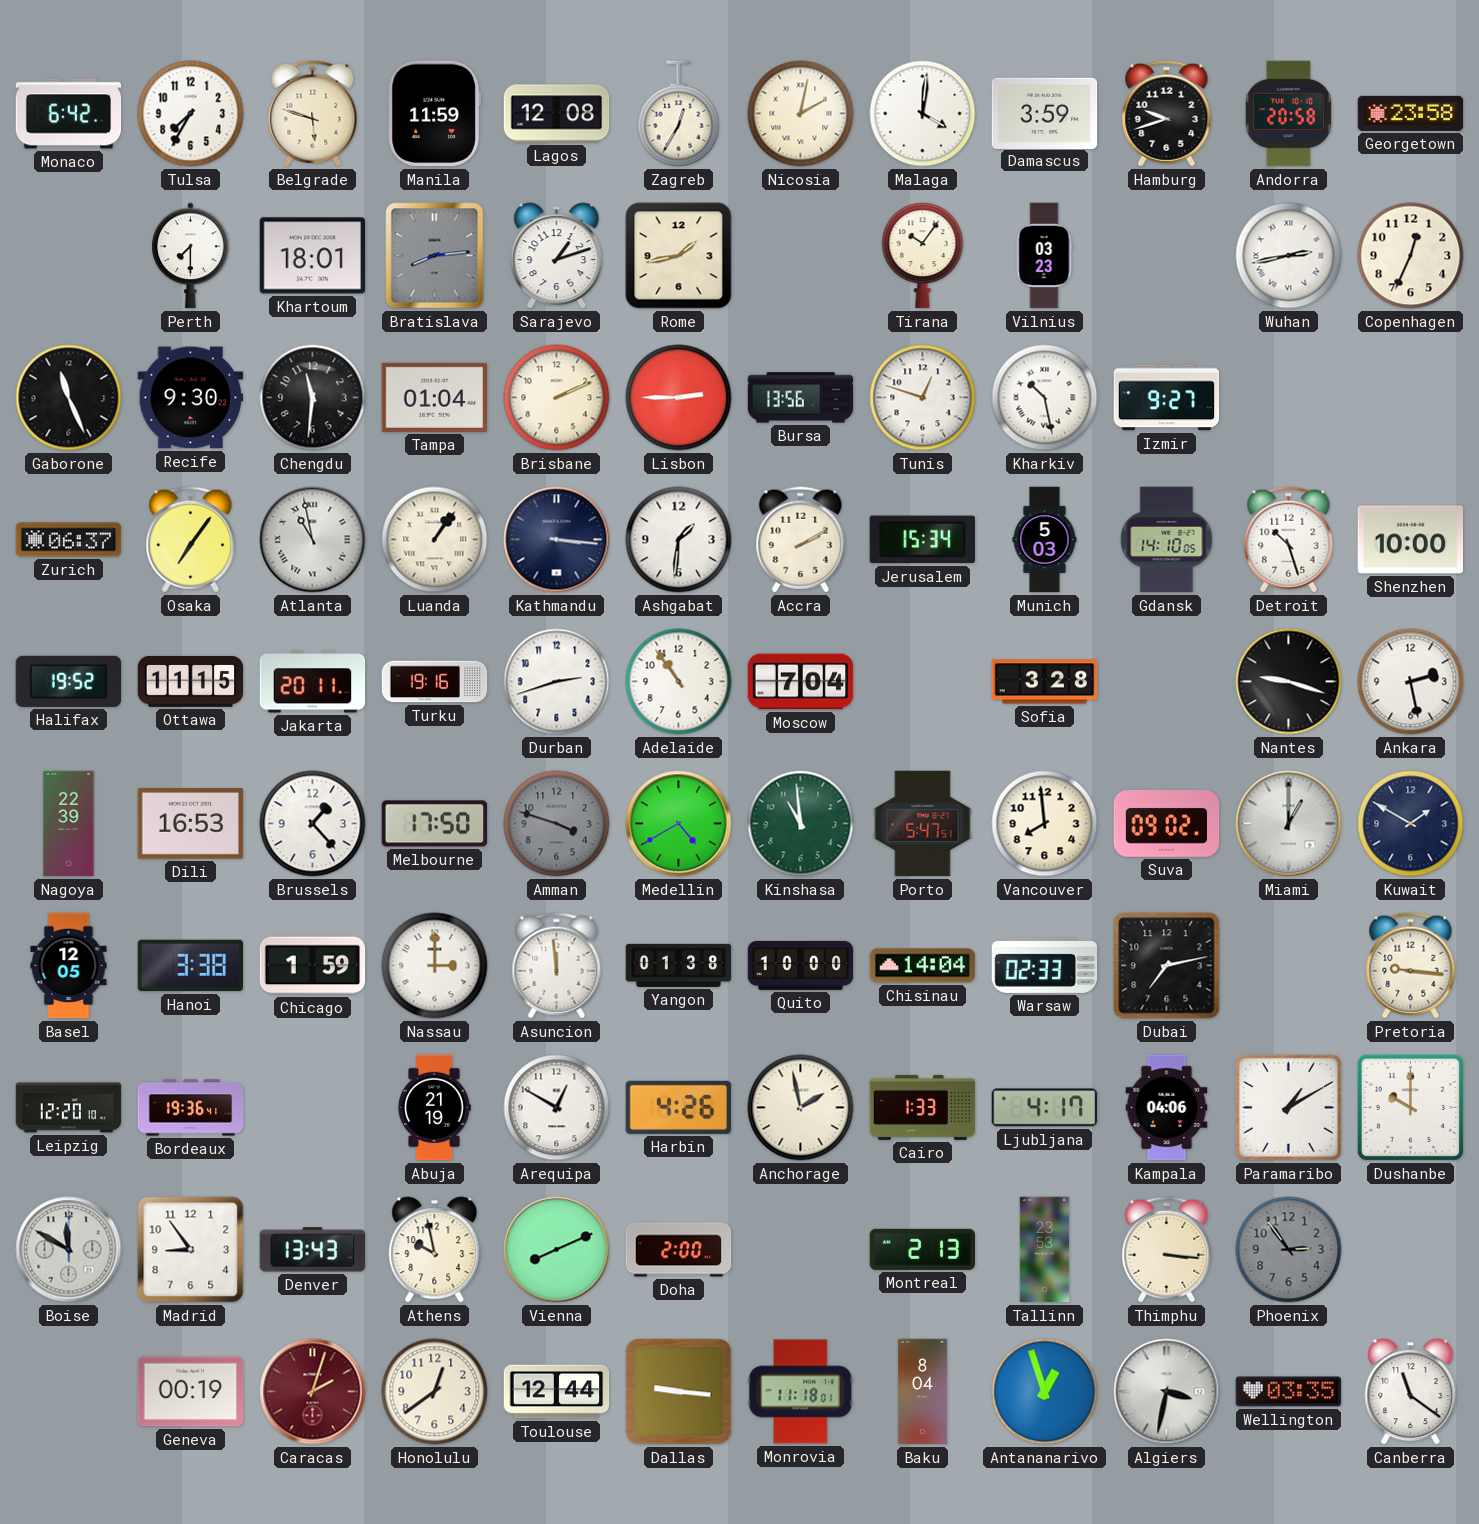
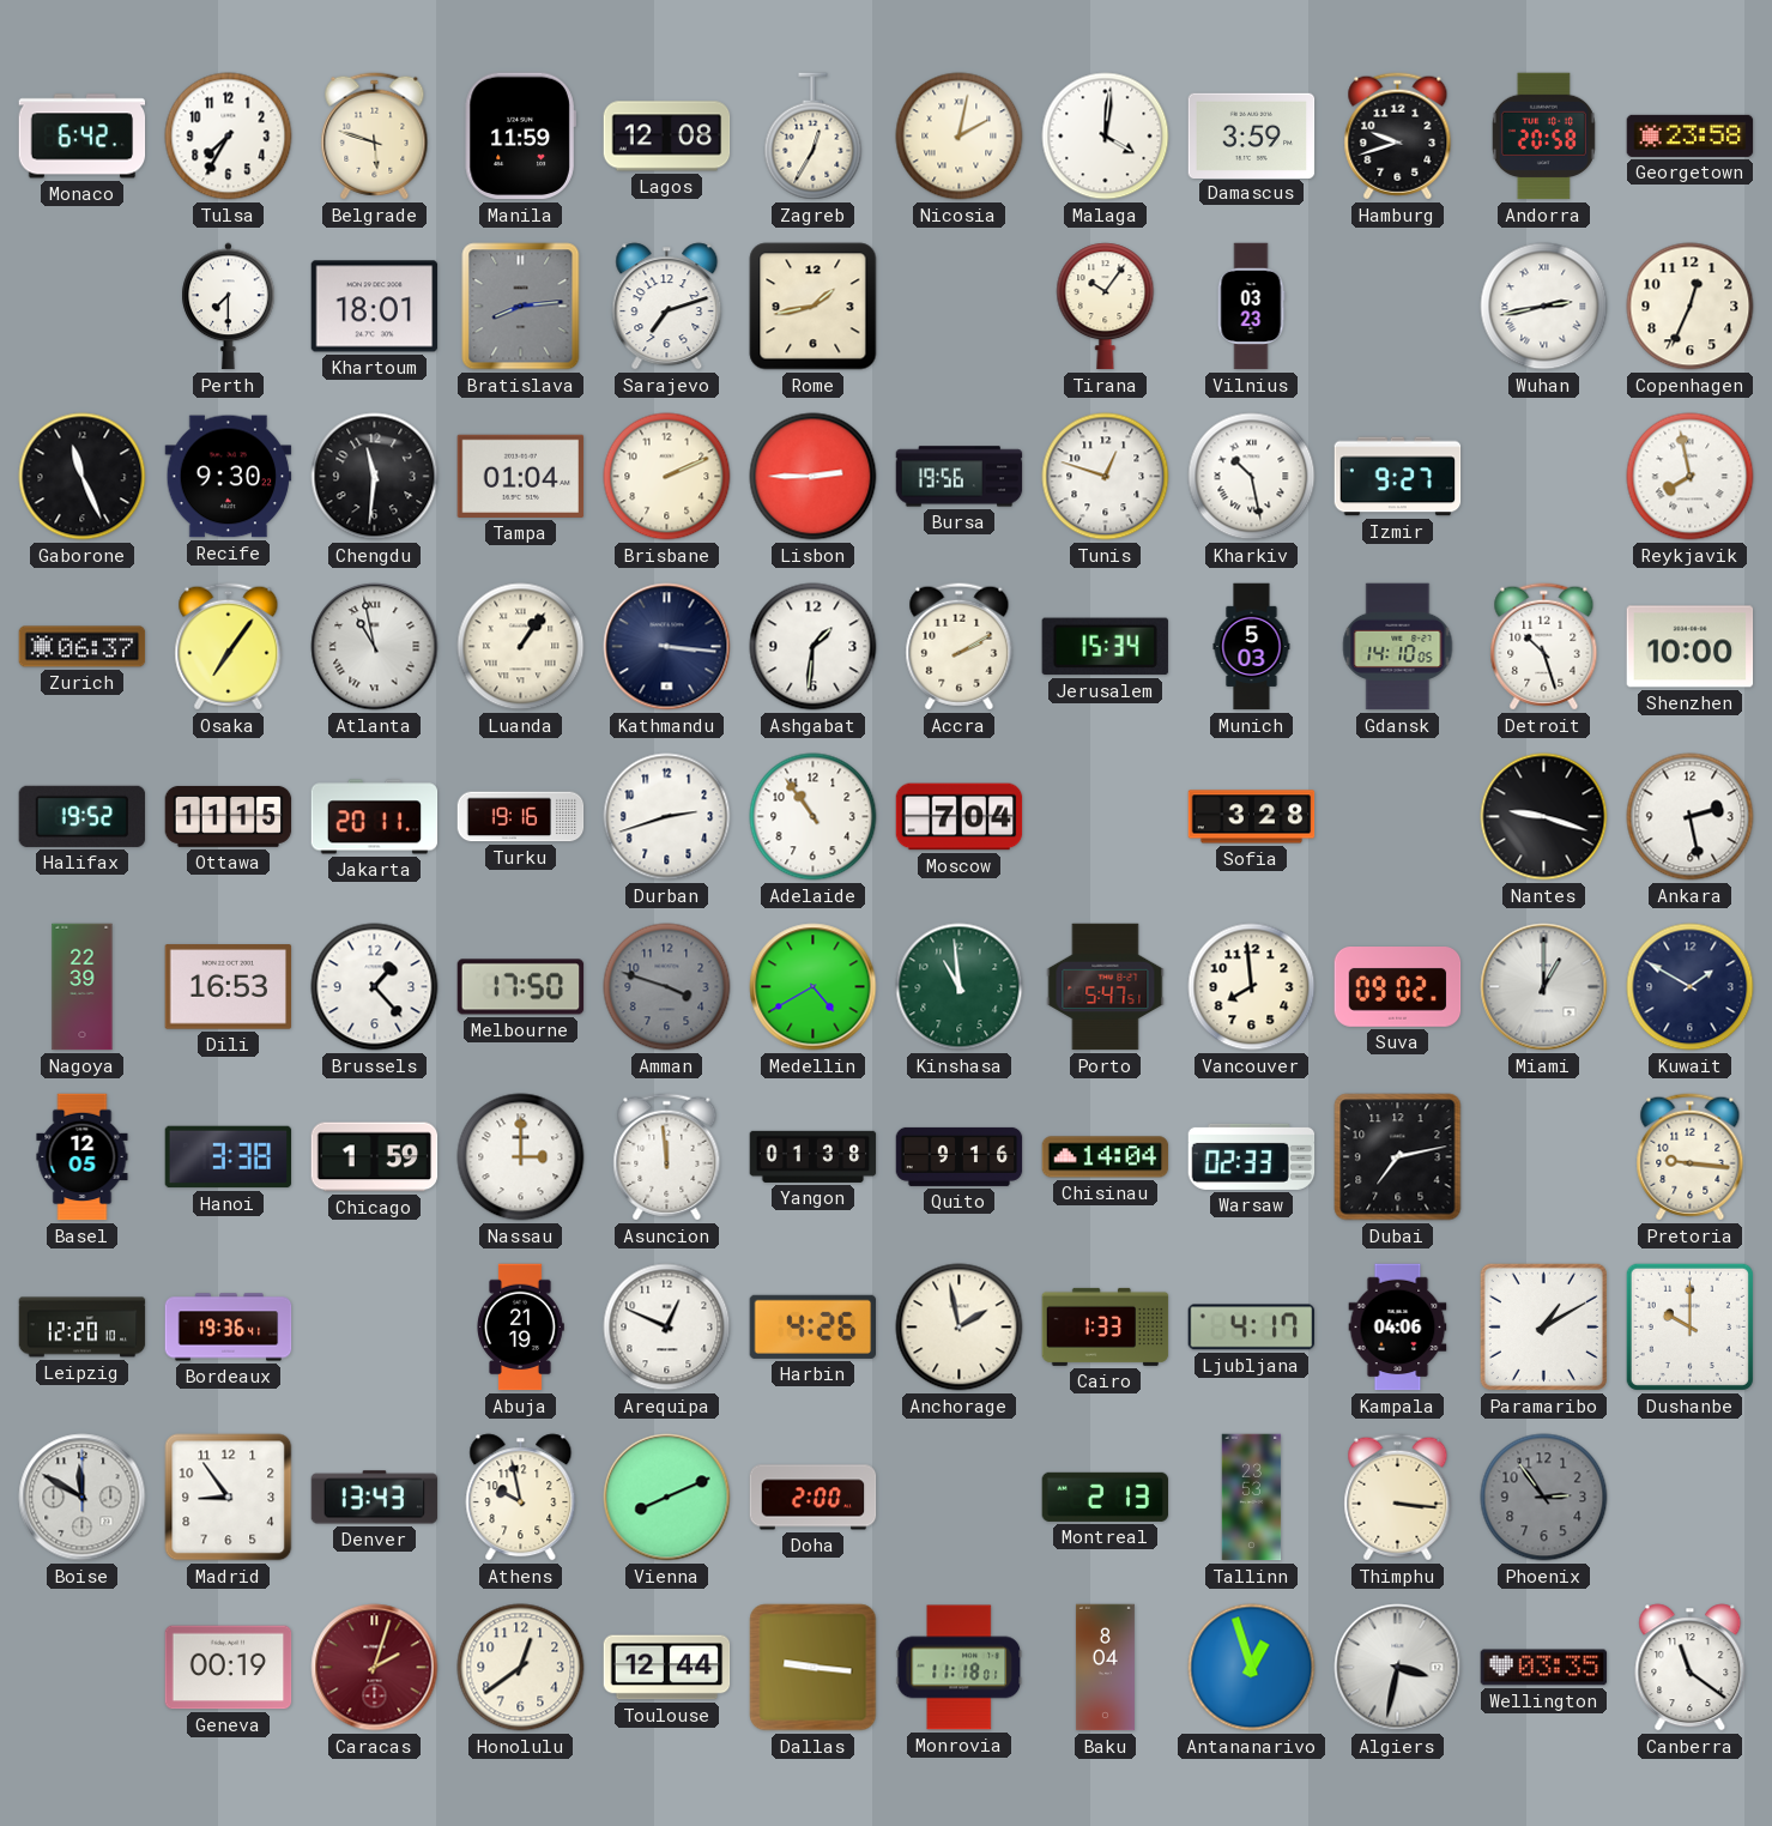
Sarajevo: 1:12 -> 7:12 (667, 307)
Bursa: 13:56 -> 19:56 (960, 477)
Reykjavik: none -> 7:58 (1691, 477)
Quito: 10:00 -> 9:16 (960, 1156)
Arequipa: 12:50 -> 12:49 (667, 1328)
